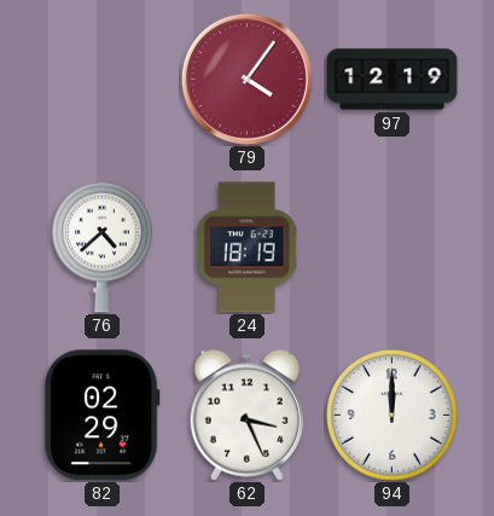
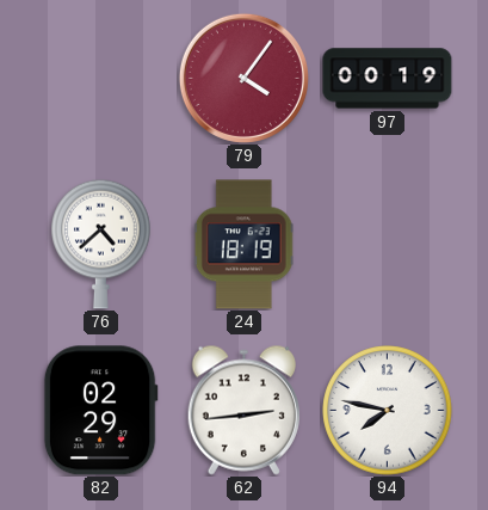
97: 12:19 -> 00:19 (388, 79)
62: 3:26 -> 2:44 (243, 410)
94: 12:00 -> 7:47 (388, 411)
